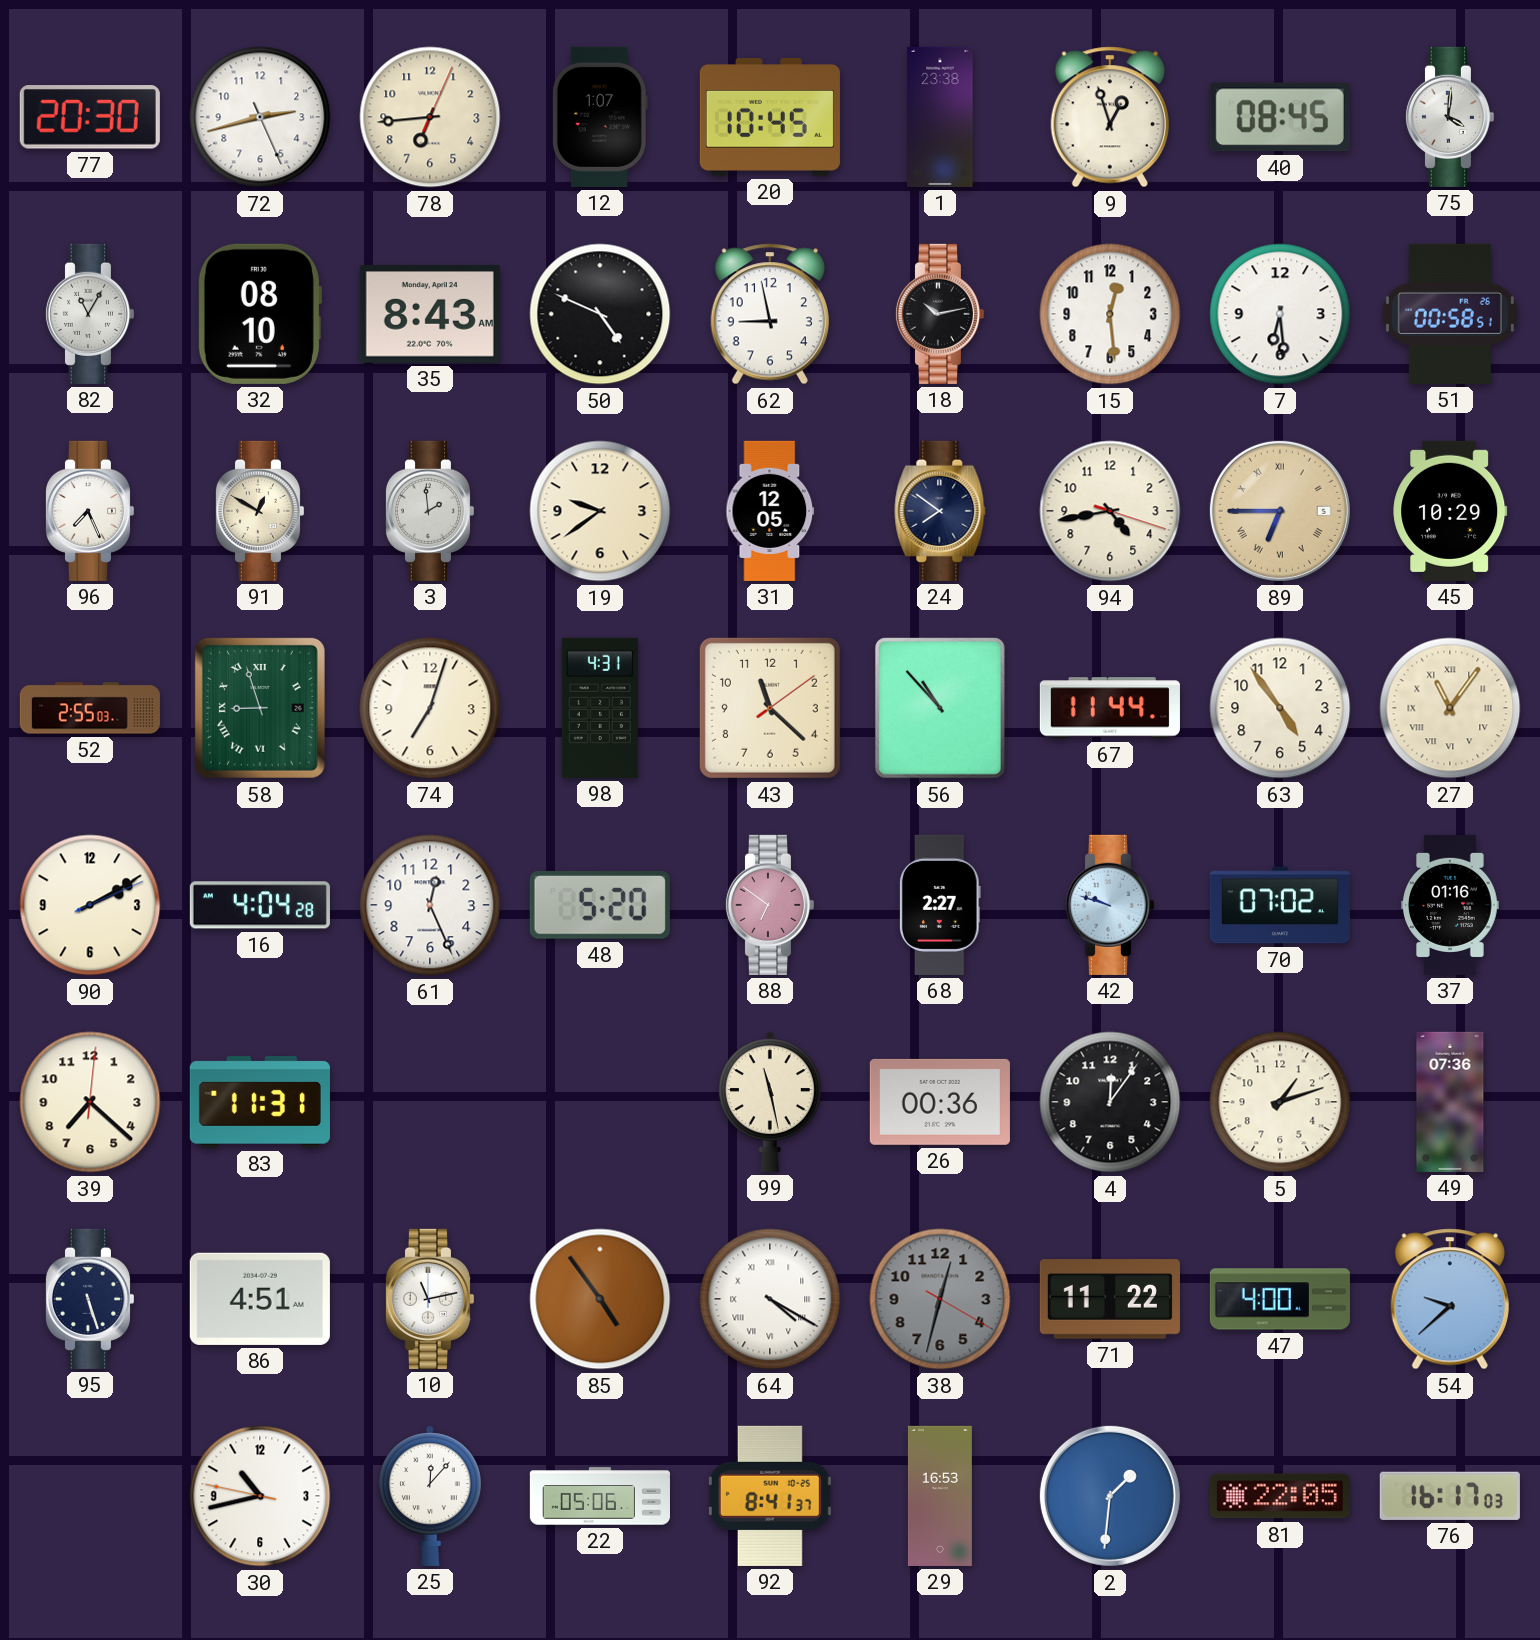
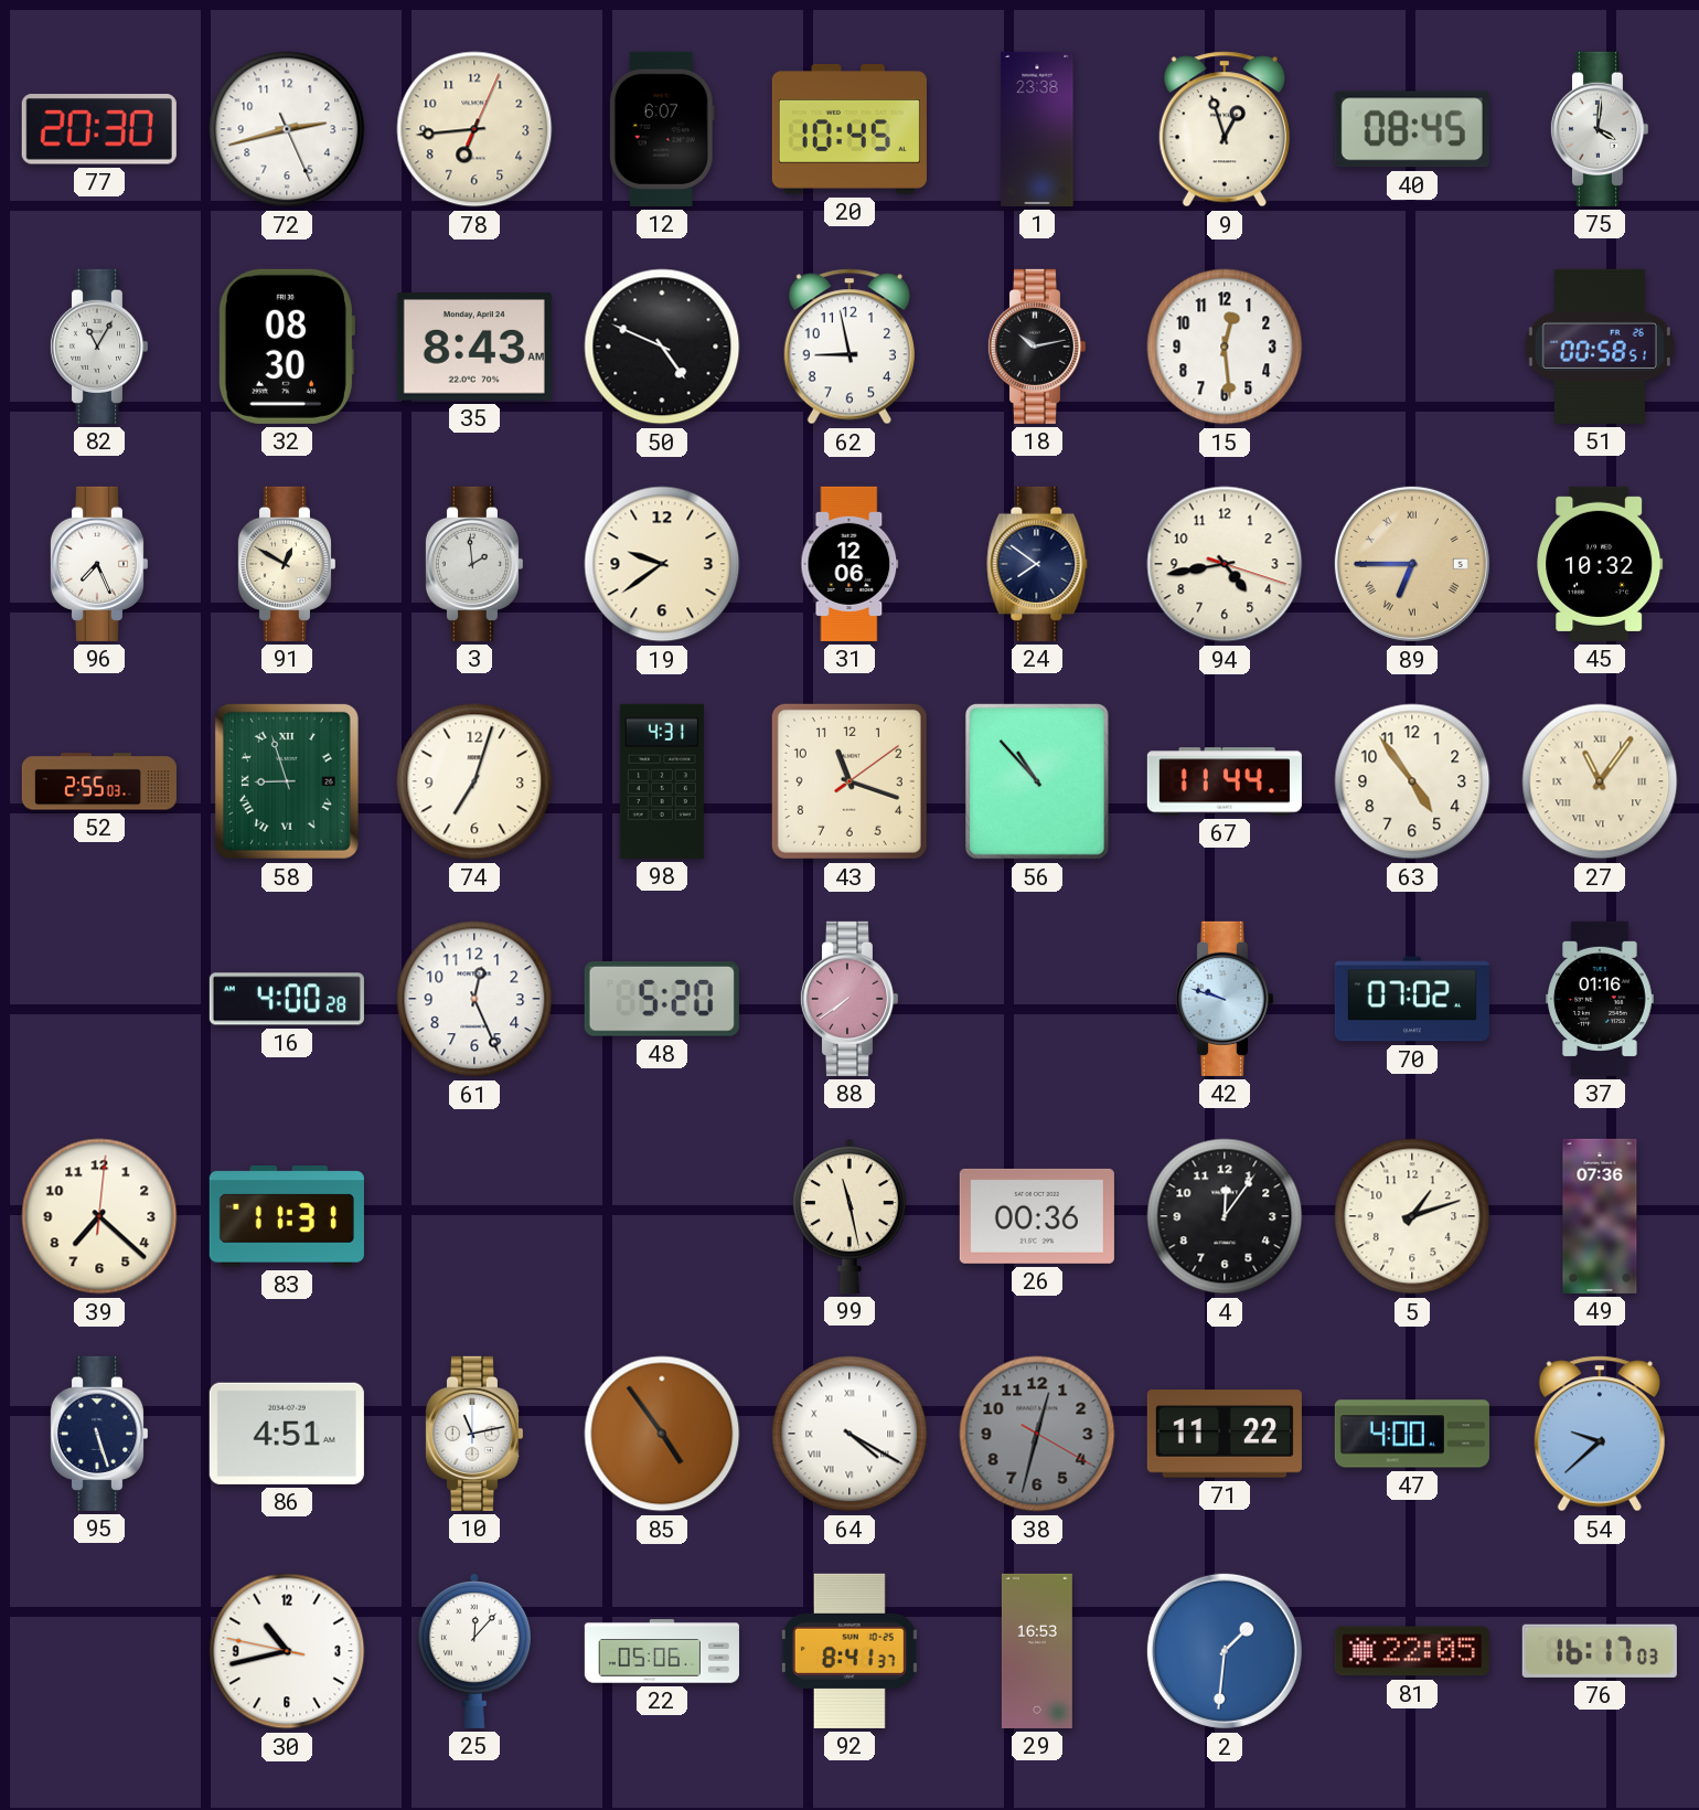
12: 1:07 -> 6:07 (662, 129)
32: 08:10 -> 08:30 (286, 347)
7: 6:29 -> none (1280, 314)
31: 12:05 -> 12:06 (849, 564)
45: 10:29 -> 10:32 (1600, 564)
43: 11:22 -> 11:18 (849, 781)
90: 2:10 -> none (90, 905)
16: 4:04 -> 4:00 (287, 999)
88: 6:51 -> 7:39 (848, 999)
68: 2:27 -> none (940, 905)
